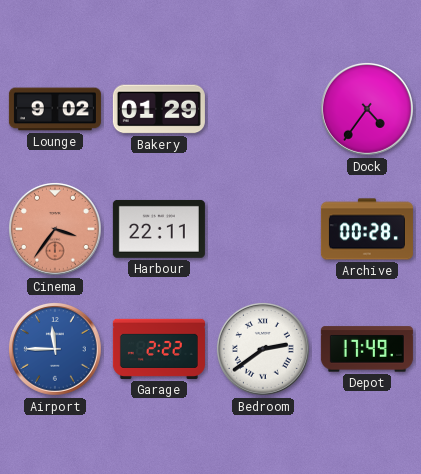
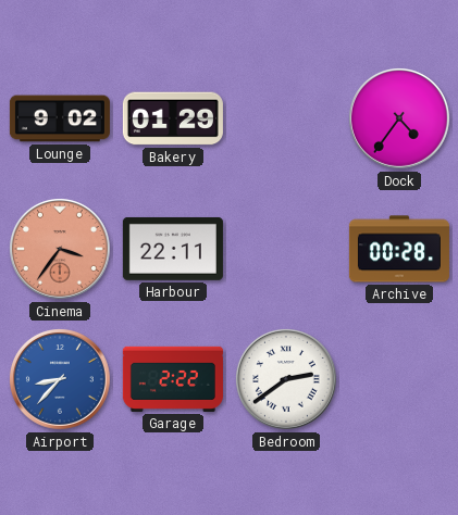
Airport: 11:45 -> 8:37 (60, 379)
Depot: 17:49 -> none (367, 349)
